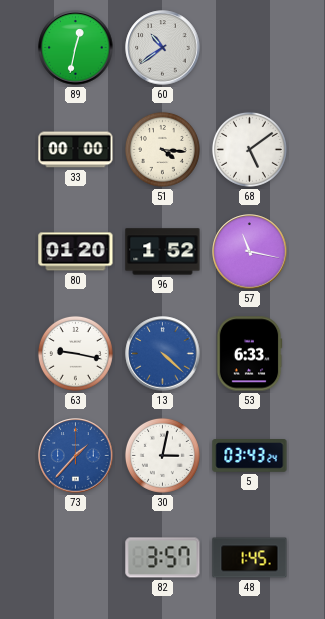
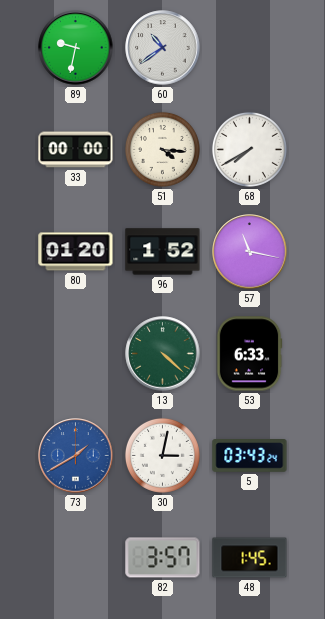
89: 12:32 -> 9:32 (76, 48)
68: 5:09 -> 7:40 (249, 149)
63: 9:17 -> none (75, 353)
13 dial: blue -> green (163, 354)
73: 1:37 -> 1:40 (76, 456)
